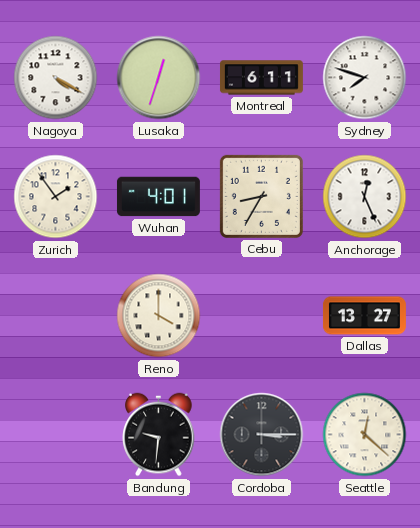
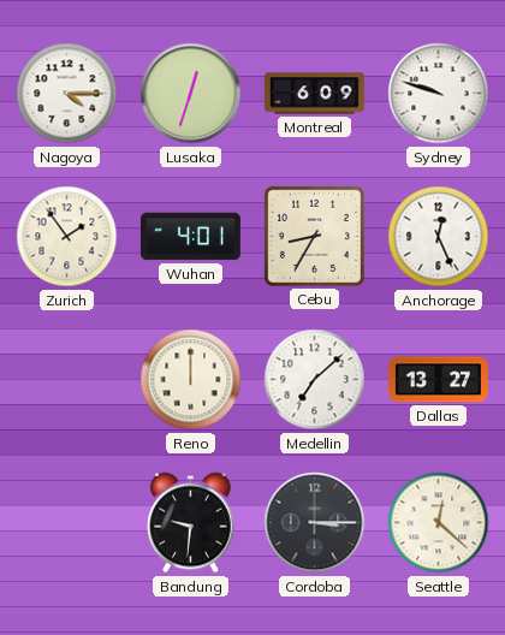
Nagoya: 4:20 -> 4:15 (67, 94)
Montreal: 6:11 -> 6:09 (314, 94)
Sydney: 7:48 -> 9:48 (439, 94)
Reno: 4:00 -> 12:00 (191, 380)
Medellin: none -> 7:08 (315, 380)
